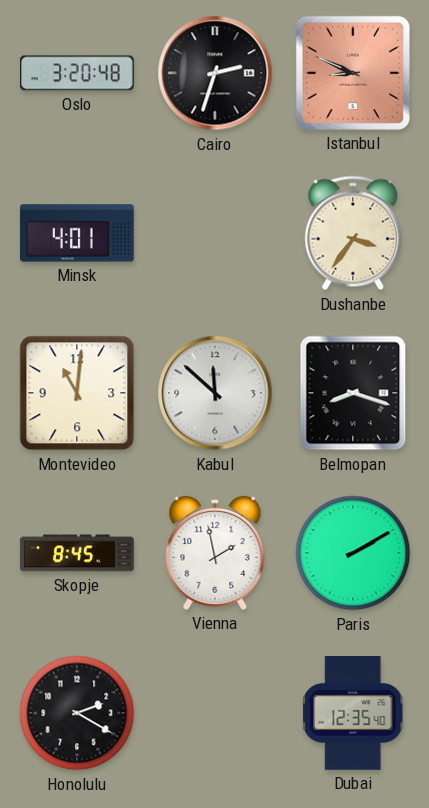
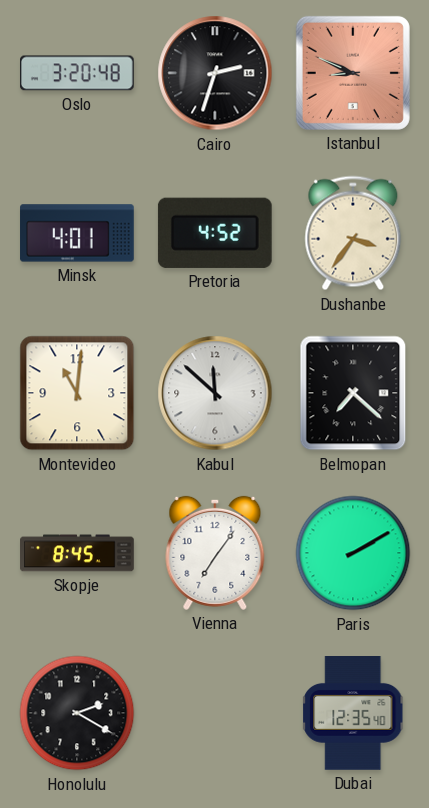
Pretoria: none -> 4:52 (215, 233)
Belmopan: 8:18 -> 7:22 (353, 393)
Vienna: 1:58 -> 7:06 (215, 553)
